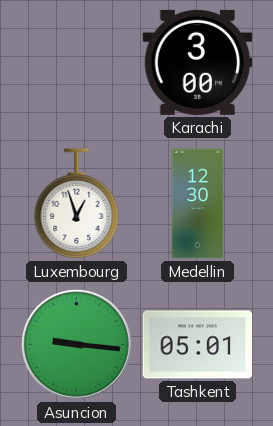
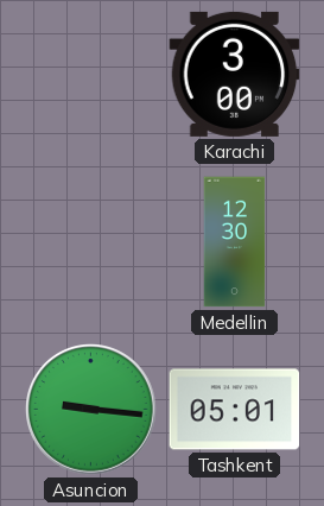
Luxembourg: 12:57 -> none (77, 204)
